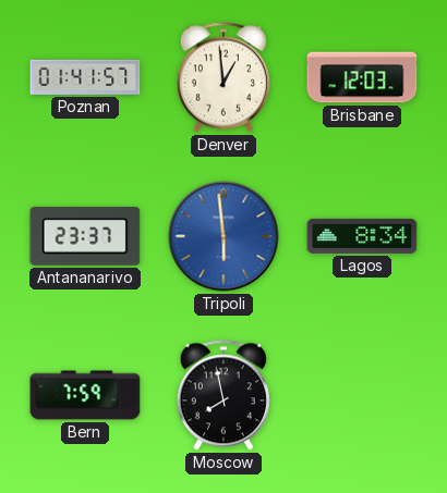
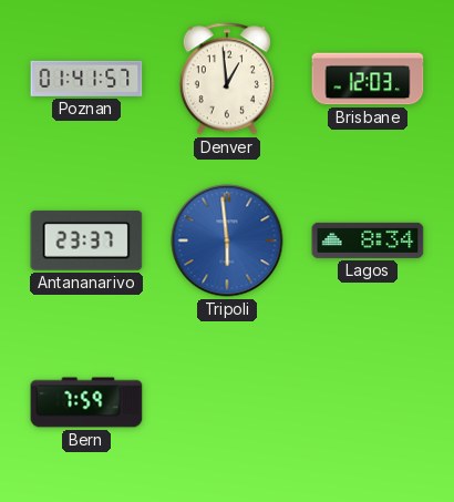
Moscow: 7:58 -> none (224, 395)
